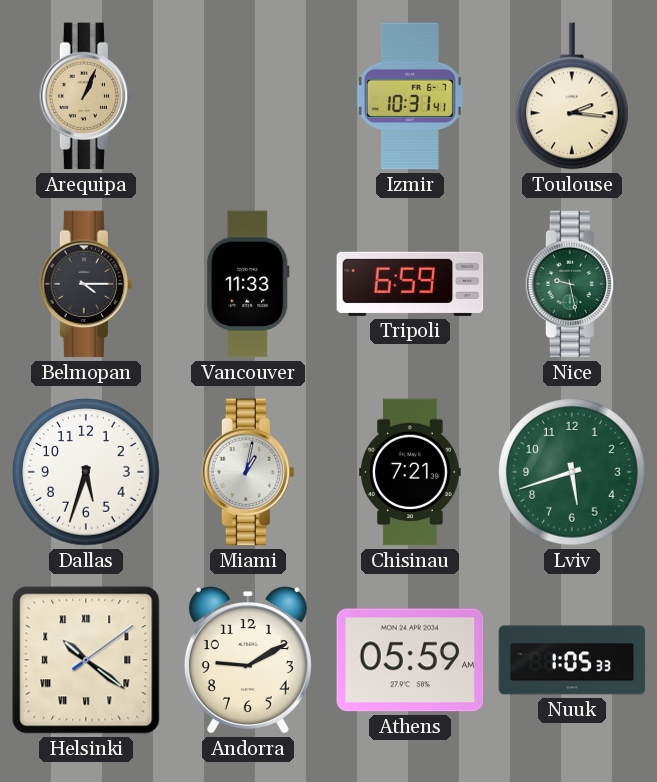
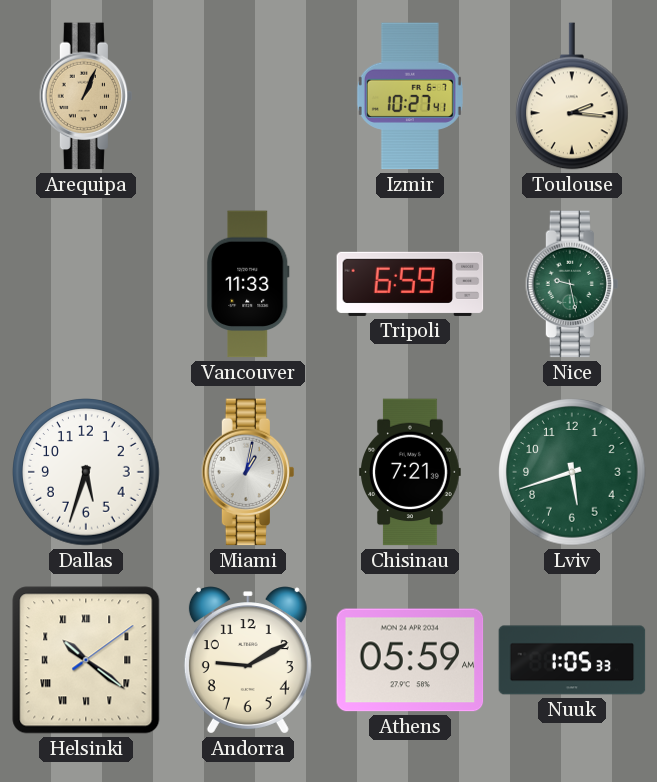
Izmir: 10:31 -> 10:27 (410, 96)
Belmopan: 4:15 -> none (85, 284)
